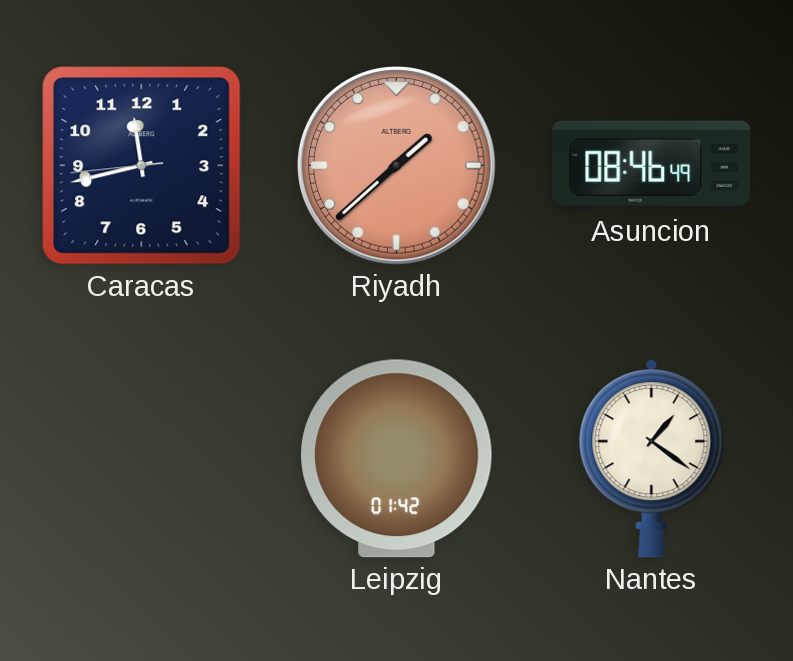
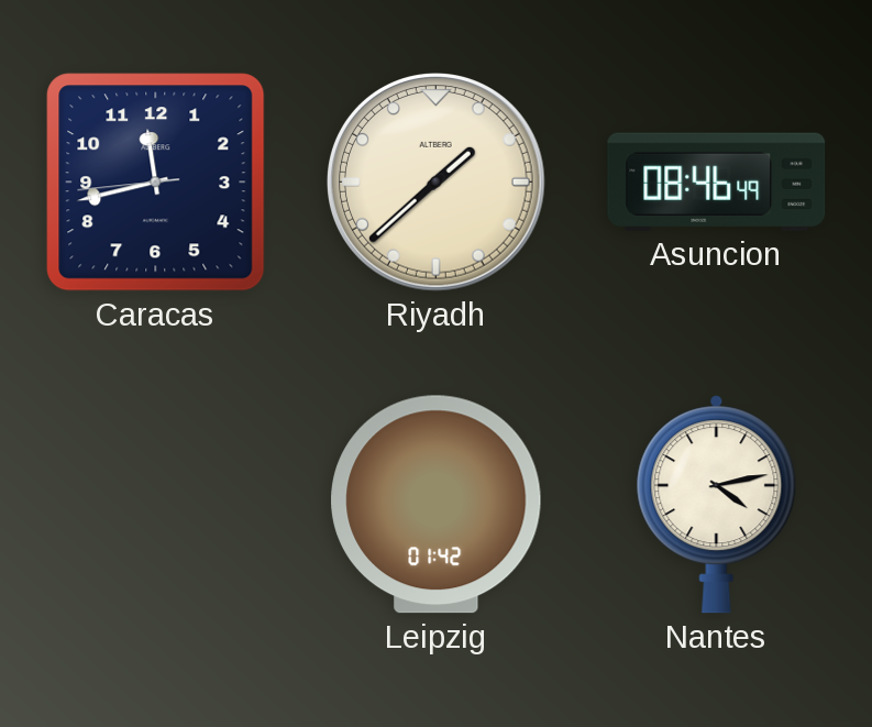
Riyadh dial: salmon -> cream (437, 183)
Nantes: 1:21 -> 4:13 (717, 505)
